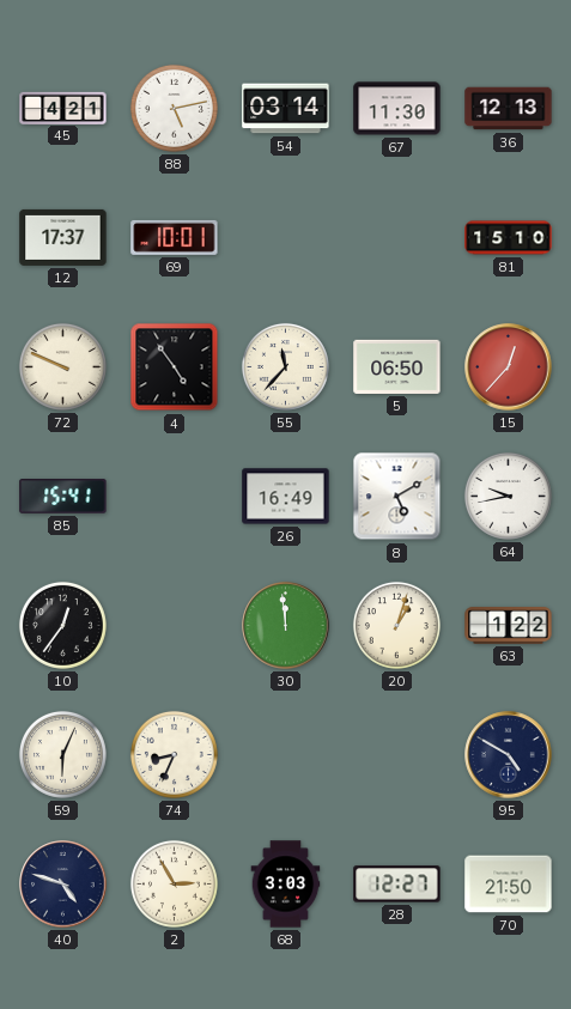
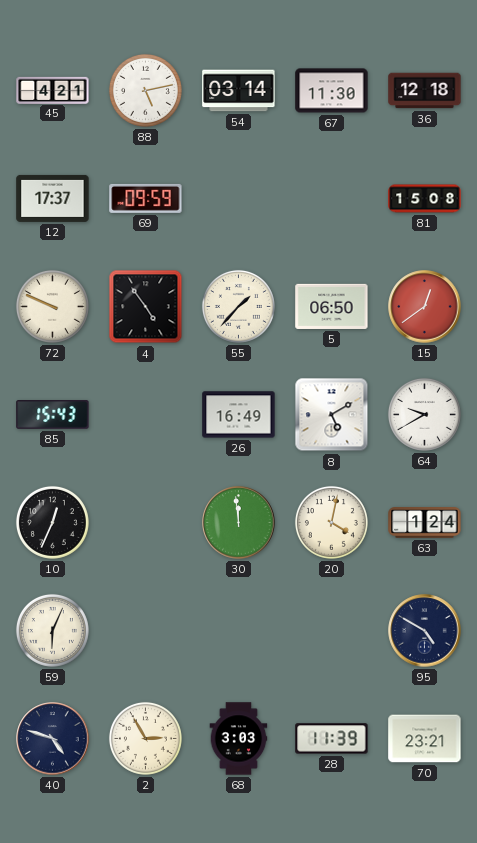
36: 12:13 -> 12:18 (425, 91)
69: 10:01 -> 09:59 (146, 198)
81: 15:10 -> 15:08 (425, 199)
55: 11:37 -> 1:37 (238, 306)
15: 12:37 -> 12:39 (425, 307)
85: 15:41 -> 15:43 (53, 415)
64: 9:43 -> 9:40 (424, 414)
10: 12:36 -> 12:34 (52, 522)
20: 1:03 -> 4:02 (331, 522)
63: 1:22 -> 1:24 (425, 523)
74: 8:34 -> none (174, 754)
28: 12:27 -> 11:39 (332, 739)
70: 21:50 -> 23:21 (425, 739)
